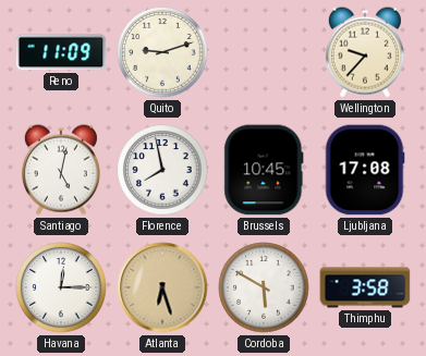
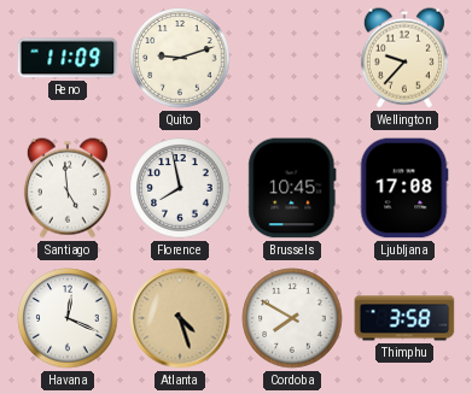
Santiago: 5:02 -> 4:59 (68, 188)
Havana: 12:15 -> 12:19 (68, 318)
Atlanta: 6:27 -> 4:27 (180, 318)
Cordoba: 5:50 -> 7:50 (292, 318)
